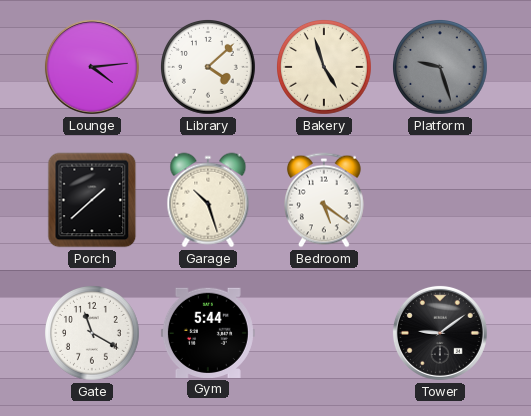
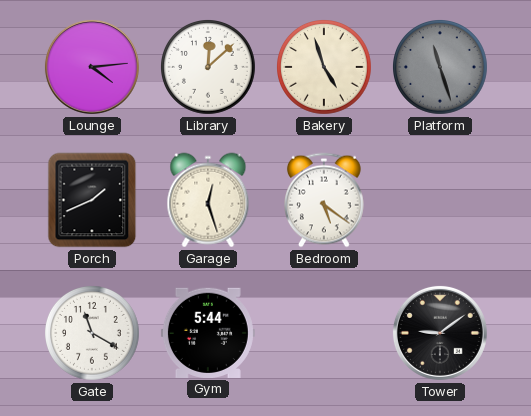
Library: 4:08 -> 12:08 (209, 68)
Platform: 9:27 -> 11:27 (441, 68)
Porch: 1:38 -> 1:41 (92, 200)
Garage: 10:27 -> 12:27 (208, 200)
